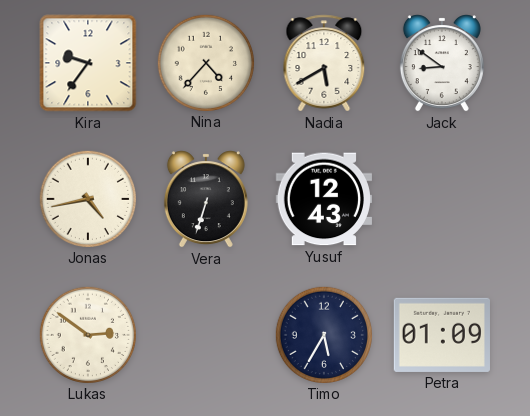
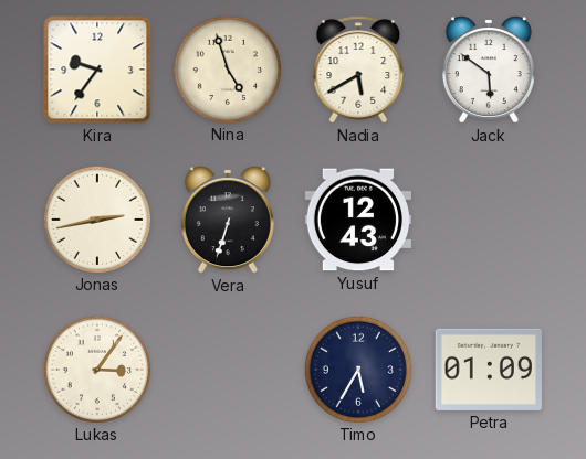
Nina: 4:37 -> 4:57 (227, 68)
Jack: 8:51 -> 5:51 (489, 70)
Jonas: 4:43 -> 2:43 (96, 218)
Lukas: 2:51 -> 3:06 (96, 369)
